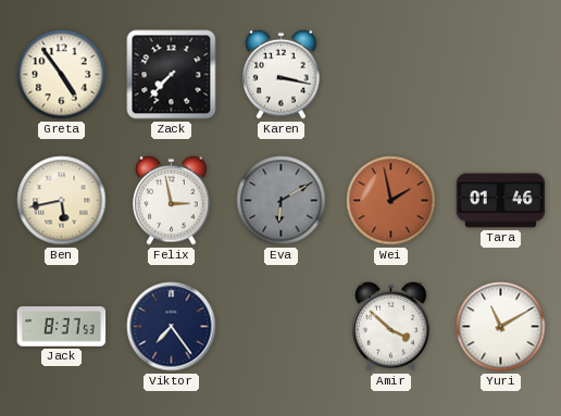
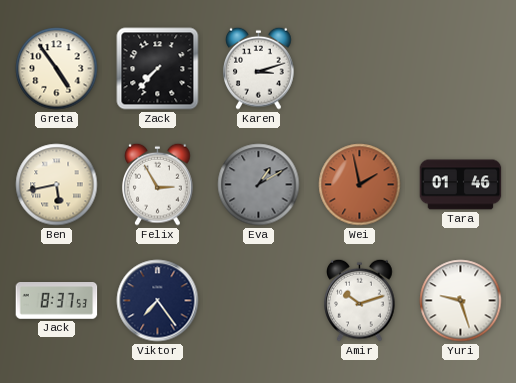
Karen: 3:17 -> 3:12 (259, 68)
Felix: 2:58 -> 2:55 (158, 184)
Eva: 6:10 -> 1:10 (259, 185)
Amir: 3:52 -> 10:12 (360, 300)
Yuri: 11:10 -> 9:27 (461, 301)
